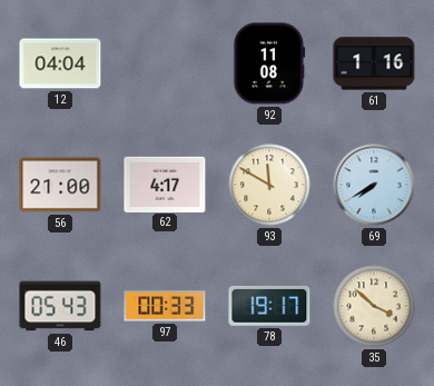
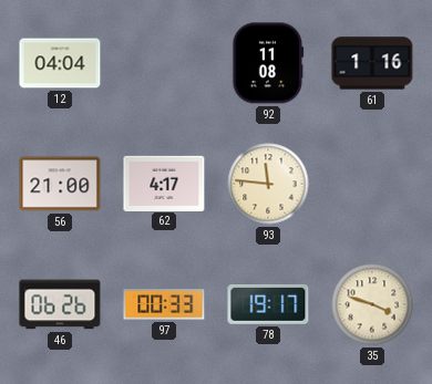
93: 11:50 -> 11:46 (268, 184)
69: 7:40 -> none (374, 185)
46: 05:43 -> 06:26 (60, 304)
35: 3:52 -> 3:48 (372, 304)
